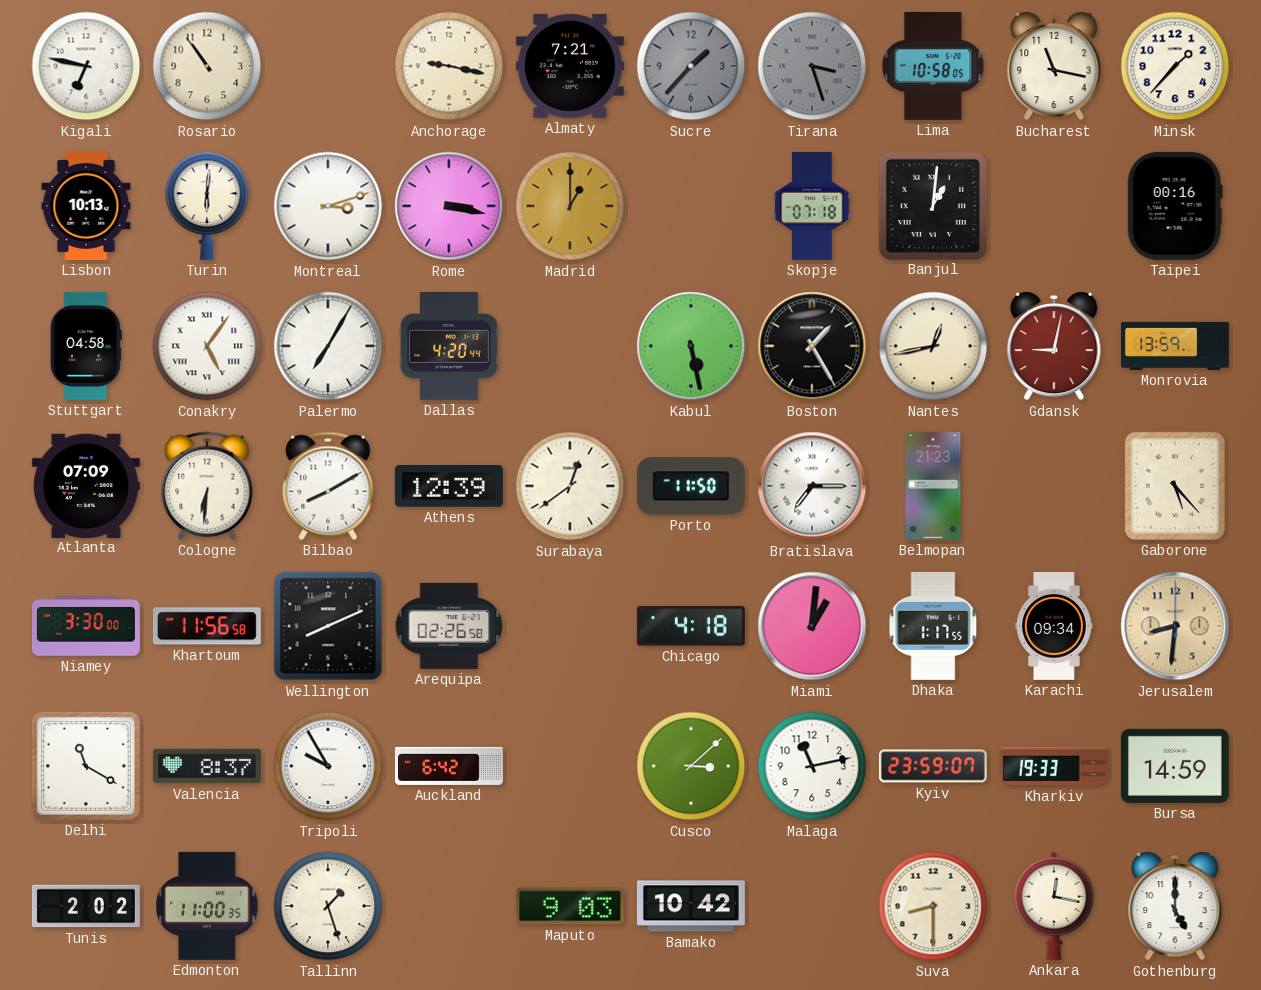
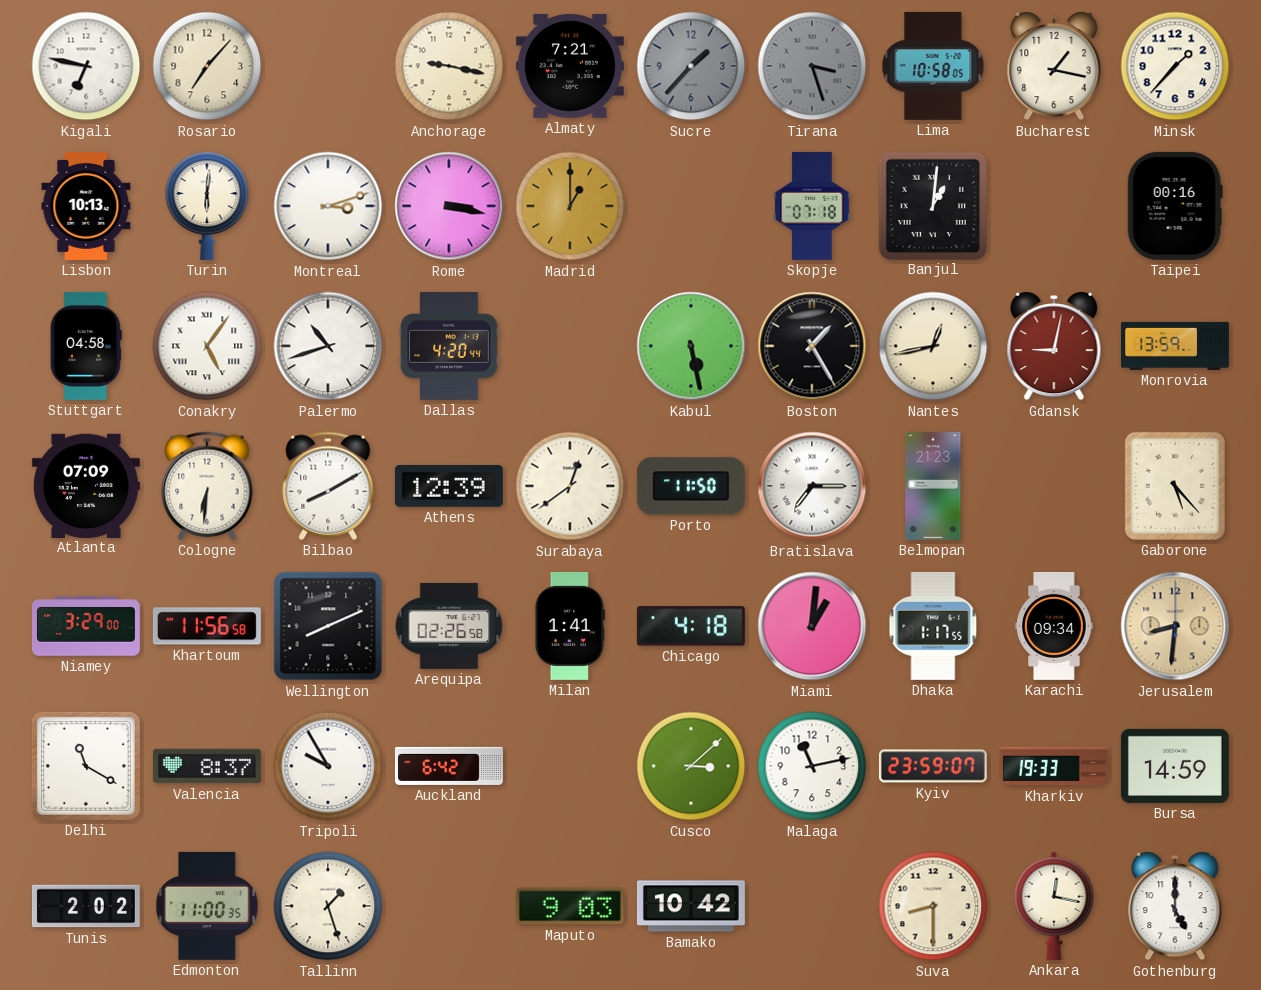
Rosario: 10:54 -> 7:07 (207, 66)
Bucharest: 11:17 -> 1:17 (1054, 67)
Palermo: 7:05 -> 10:42 (328, 346)
Niamey: 3:30 -> 3:29 (86, 626)
Milan: none -> 1:41 (569, 626)
